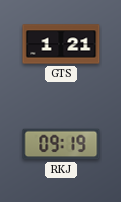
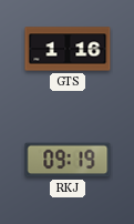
GTS: 1:21 -> 1:16 (68, 49)
